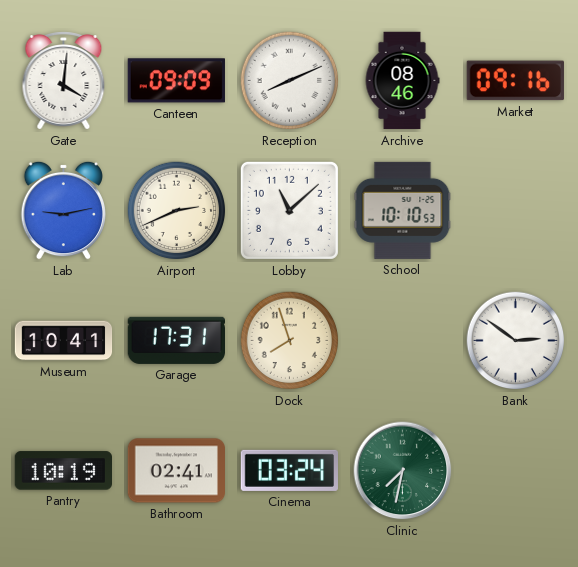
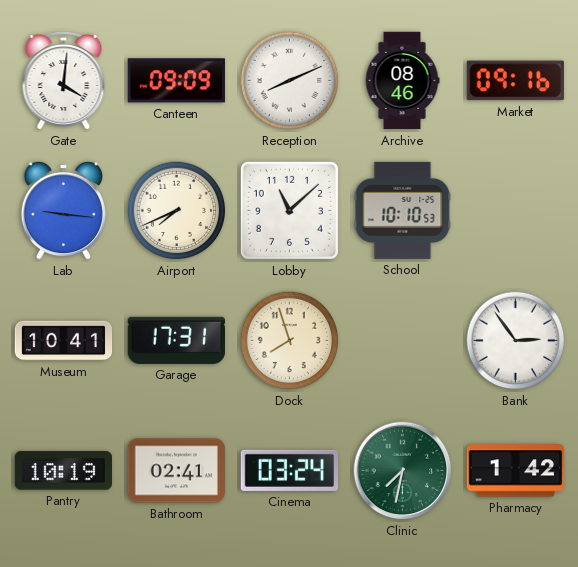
Lab: 9:13 -> 9:16 (63, 210)
Airport: 2:41 -> 7:41 (177, 211)
Bank: 2:51 -> 2:54 (516, 341)
Pharmacy: none -> 1:42 (516, 471)
